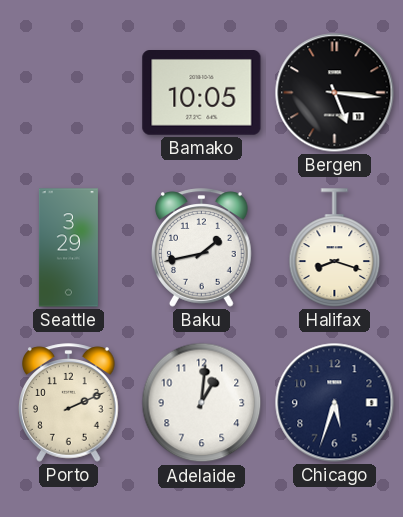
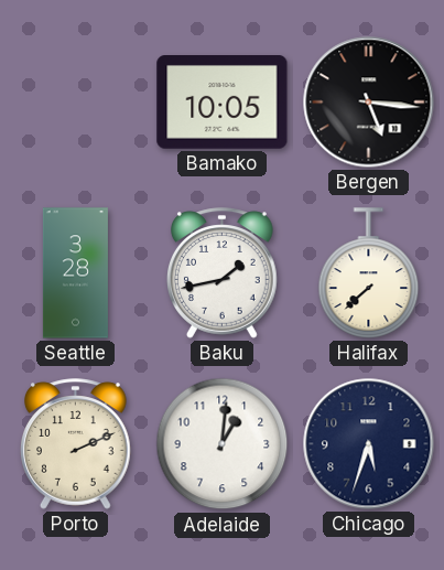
Seattle: 3:29 -> 3:28 (75, 273)
Halifax: 8:18 -> 7:38 (369, 273)
